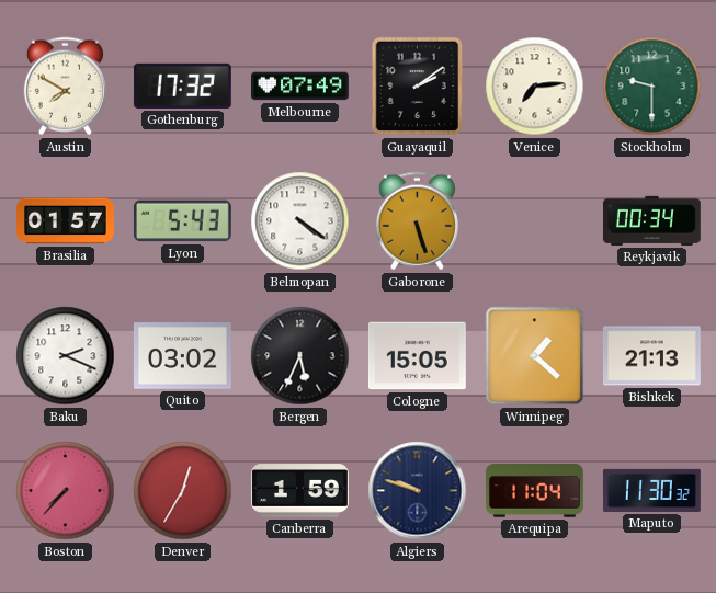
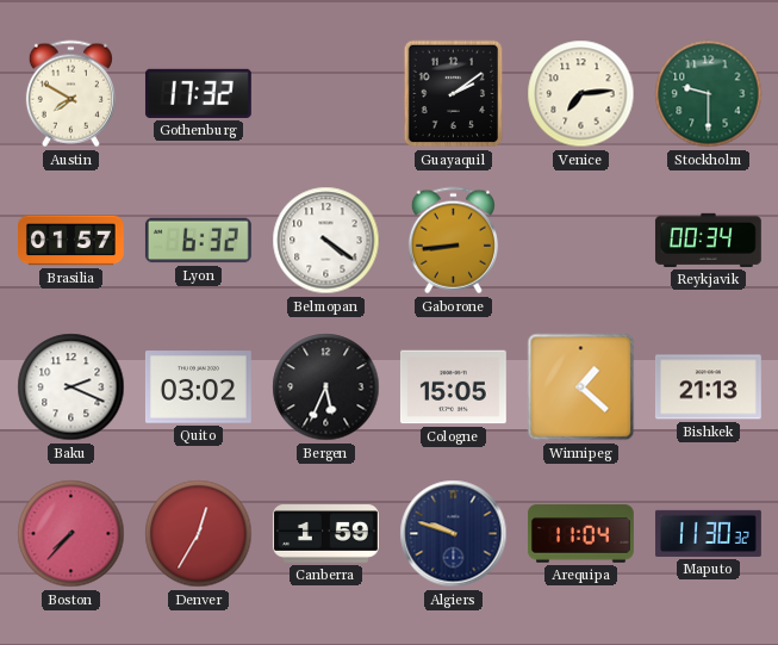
Melbourne: 07:49 -> none (299, 87)
Lyon: 5:43 -> 6:32 (198, 241)
Gaborone: 5:27 -> 8:44 (453, 241)
